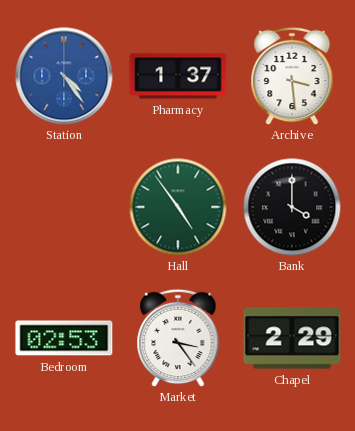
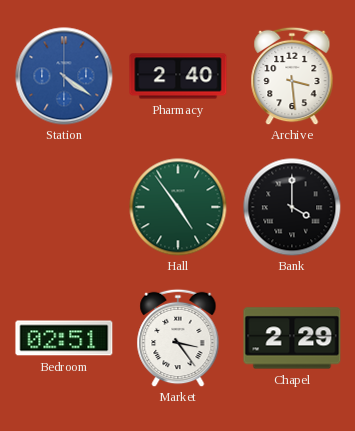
Station: 4:24 -> 4:21 (64, 76)
Pharmacy: 1:37 -> 2:40 (178, 76)
Bedroom: 02:53 -> 02:51 (64, 338)
